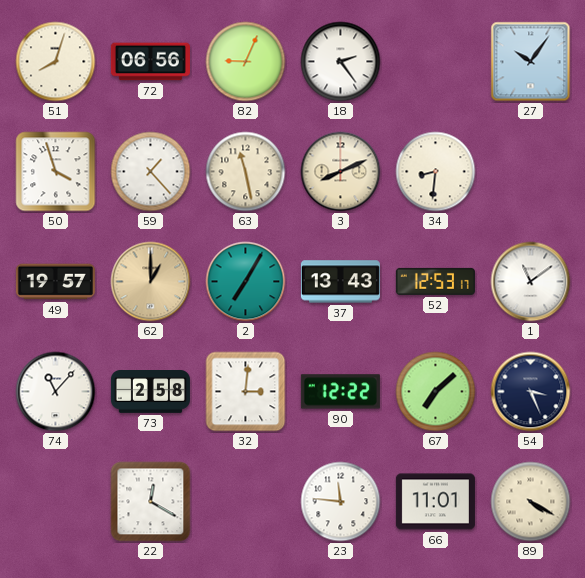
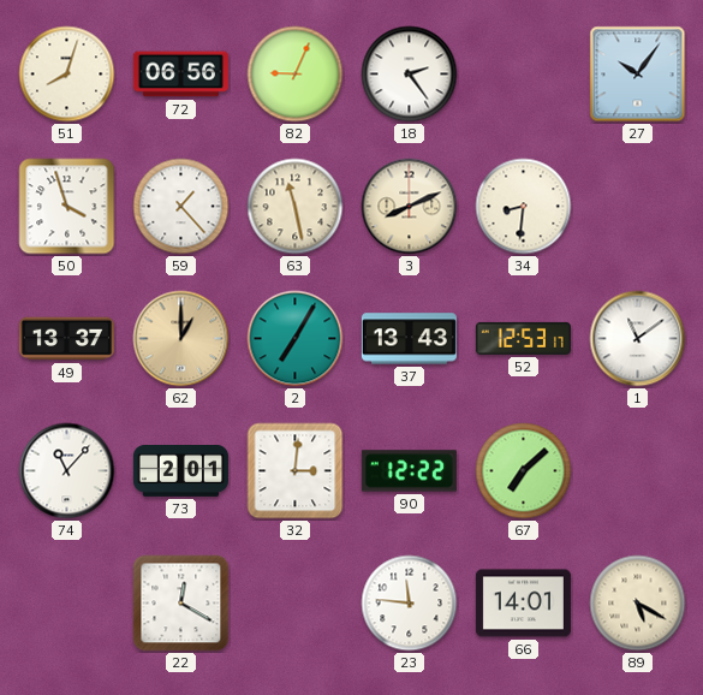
49: 19:57 -> 13:37 (66, 339)
73: 2:58 -> 2:01 (180, 471)
54: 3:26 -> none (531, 392)
66: 11:01 -> 14:01 (523, 604)
89: 4:20 -> 5:20 (638, 604)
